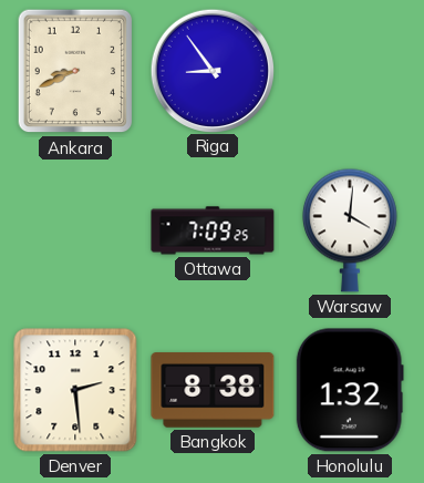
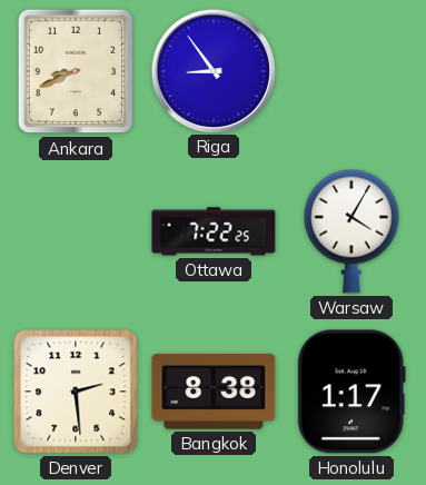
Ottawa: 7:09 -> 7:22 (214, 231)
Warsaw: 4:01 -> 4:05 (351, 231)
Honolulu: 1:32 -> 1:17 (351, 392)
